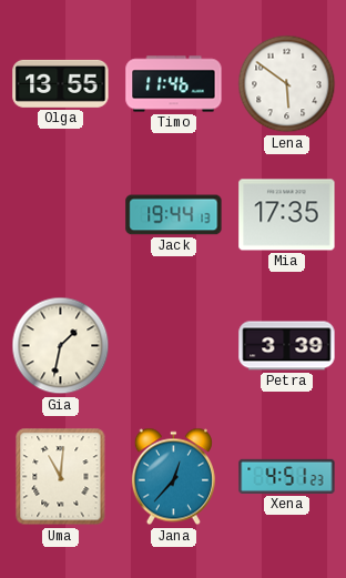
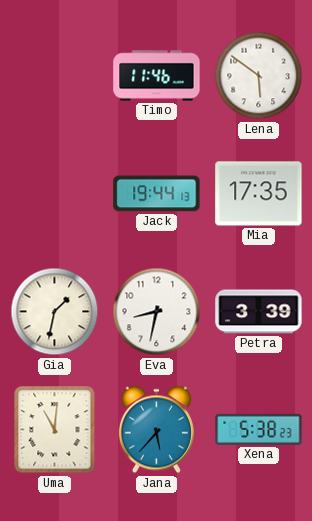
Olga: 13:55 -> none (61, 83)
Eva: none -> 8:32 (157, 312)
Jana: 12:37 -> 5:37 (156, 430)
Xena: 4:51 -> 5:38 (259, 429)
